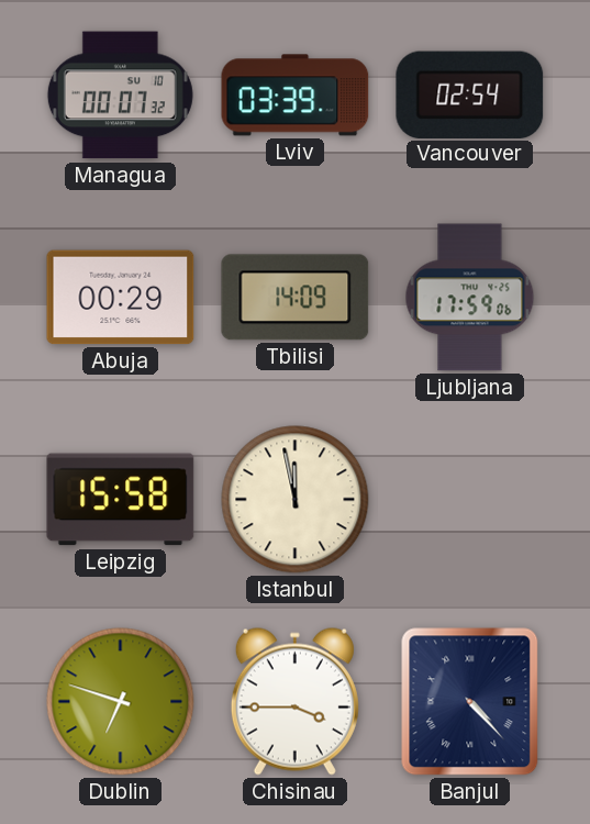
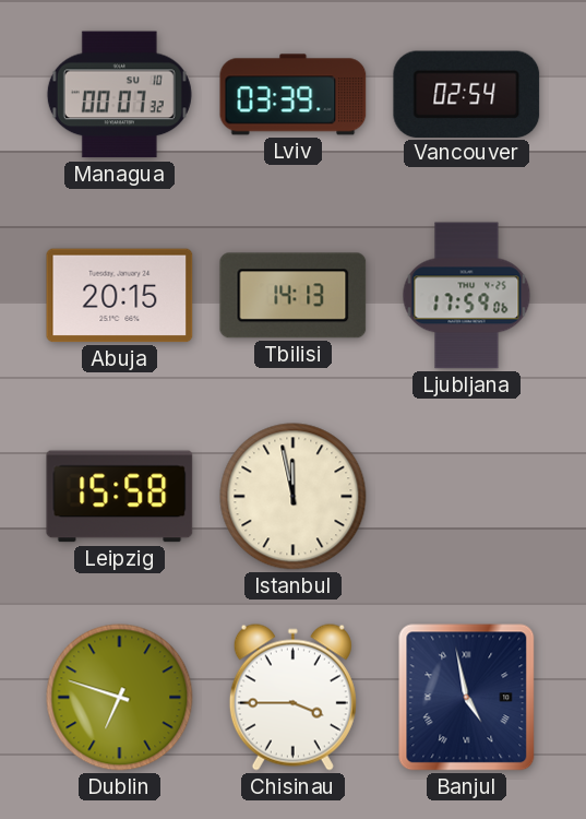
Abuja: 00:29 -> 20:15 (120, 296)
Tbilisi: 14:09 -> 14:13 (294, 296)
Banjul: 4:23 -> 4:58 (467, 698)
